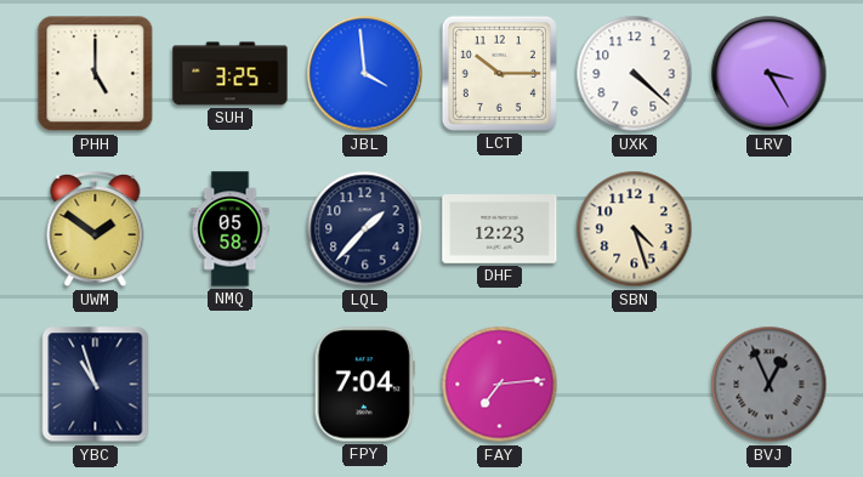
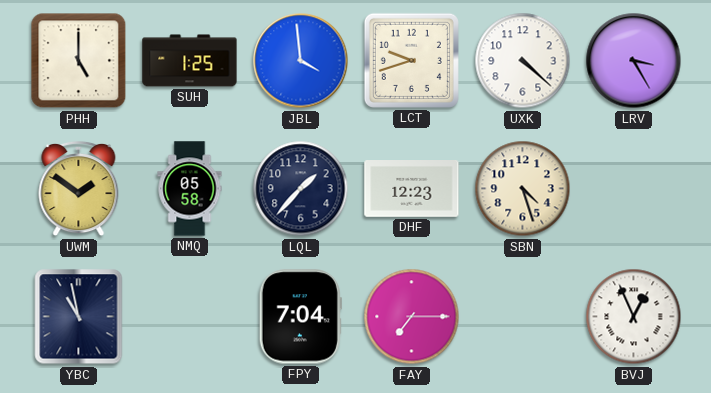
SUH: 3:25 -> 1:25 (190, 61)
LCT: 10:15 -> 9:42 (411, 60)
YBC: 10:57 -> 10:58 (79, 317)
FAY: 7:14 -> 7:15 (412, 317)
BVJ dial: grey -> white (634, 317)
